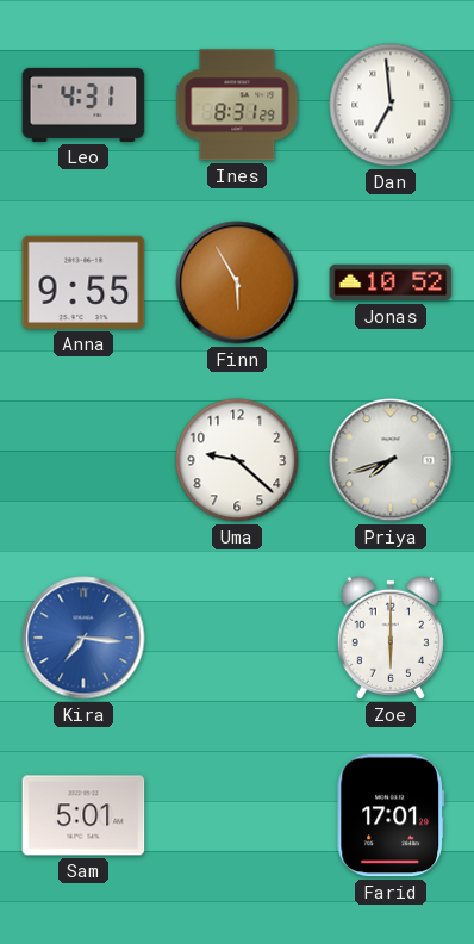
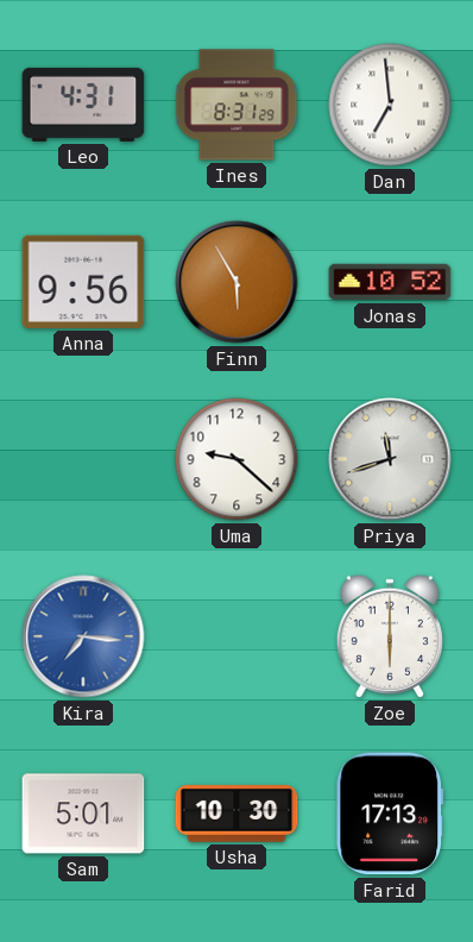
Anna: 9:55 -> 9:56 (83, 282)
Priya: 7:42 -> 11:42 (390, 459)
Usha: none -> 10:30 (236, 815)
Farid: 17:01 -> 17:13 (390, 814)
